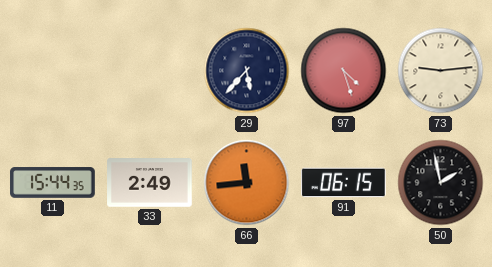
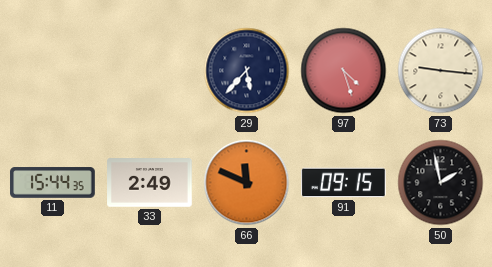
73: 9:14 -> 9:16 (441, 71)
66: 11:44 -> 11:49 (247, 183)
91: 06:15 -> 09:15 (344, 183)
